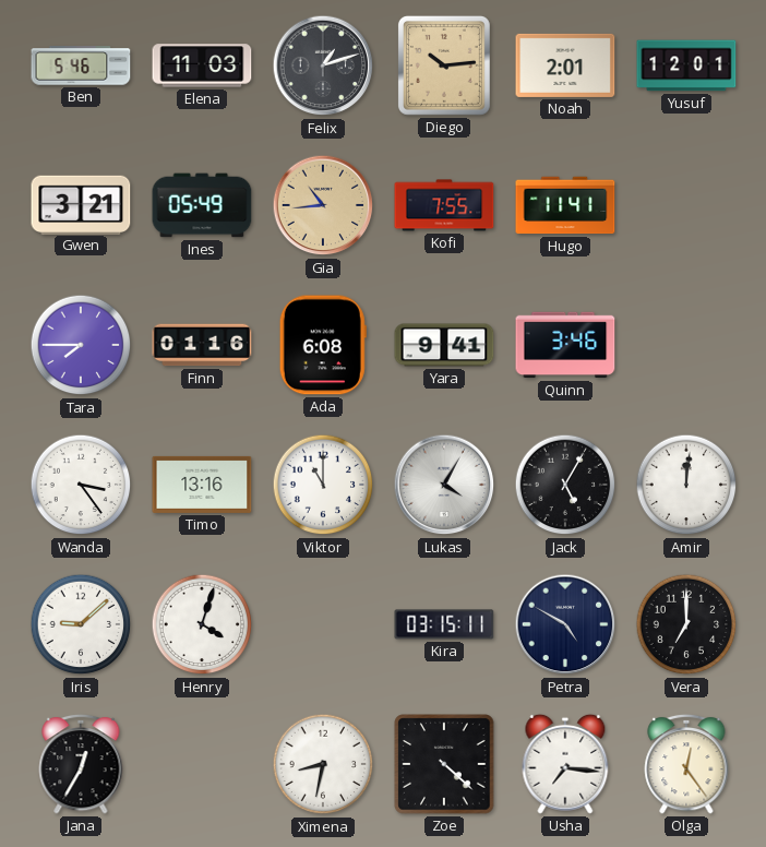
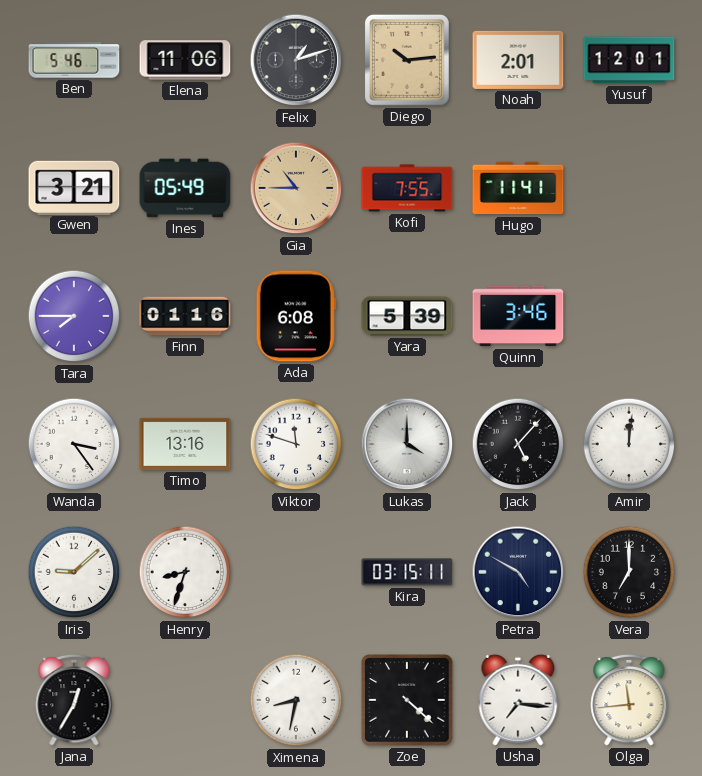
Elena: 11:03 -> 11:06 (185, 60)
Gia: 10:44 -> 10:45 (296, 188)
Yara: 9:41 -> 5:39 (407, 316)
Viktor: 11:00 -> 11:48 (296, 444)
Lukas: 4:05 -> 4:00 (407, 444)
Jack: 5:05 -> 5:07 (518, 444)
Henry: 4:03 -> 8:33 (185, 572)
Olga: 12:24 -> 11:44 (629, 700)
